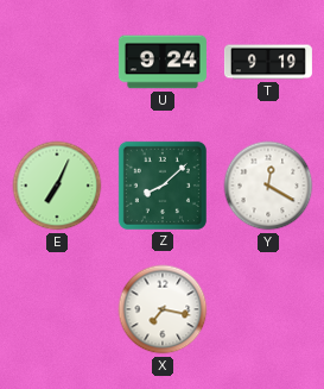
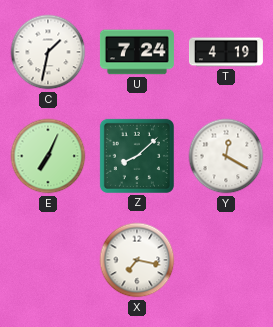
C: none -> 1:32 (48, 52)
U: 9:24 -> 7:24 (137, 52)
T: 9:19 -> 4:19 (226, 52)
